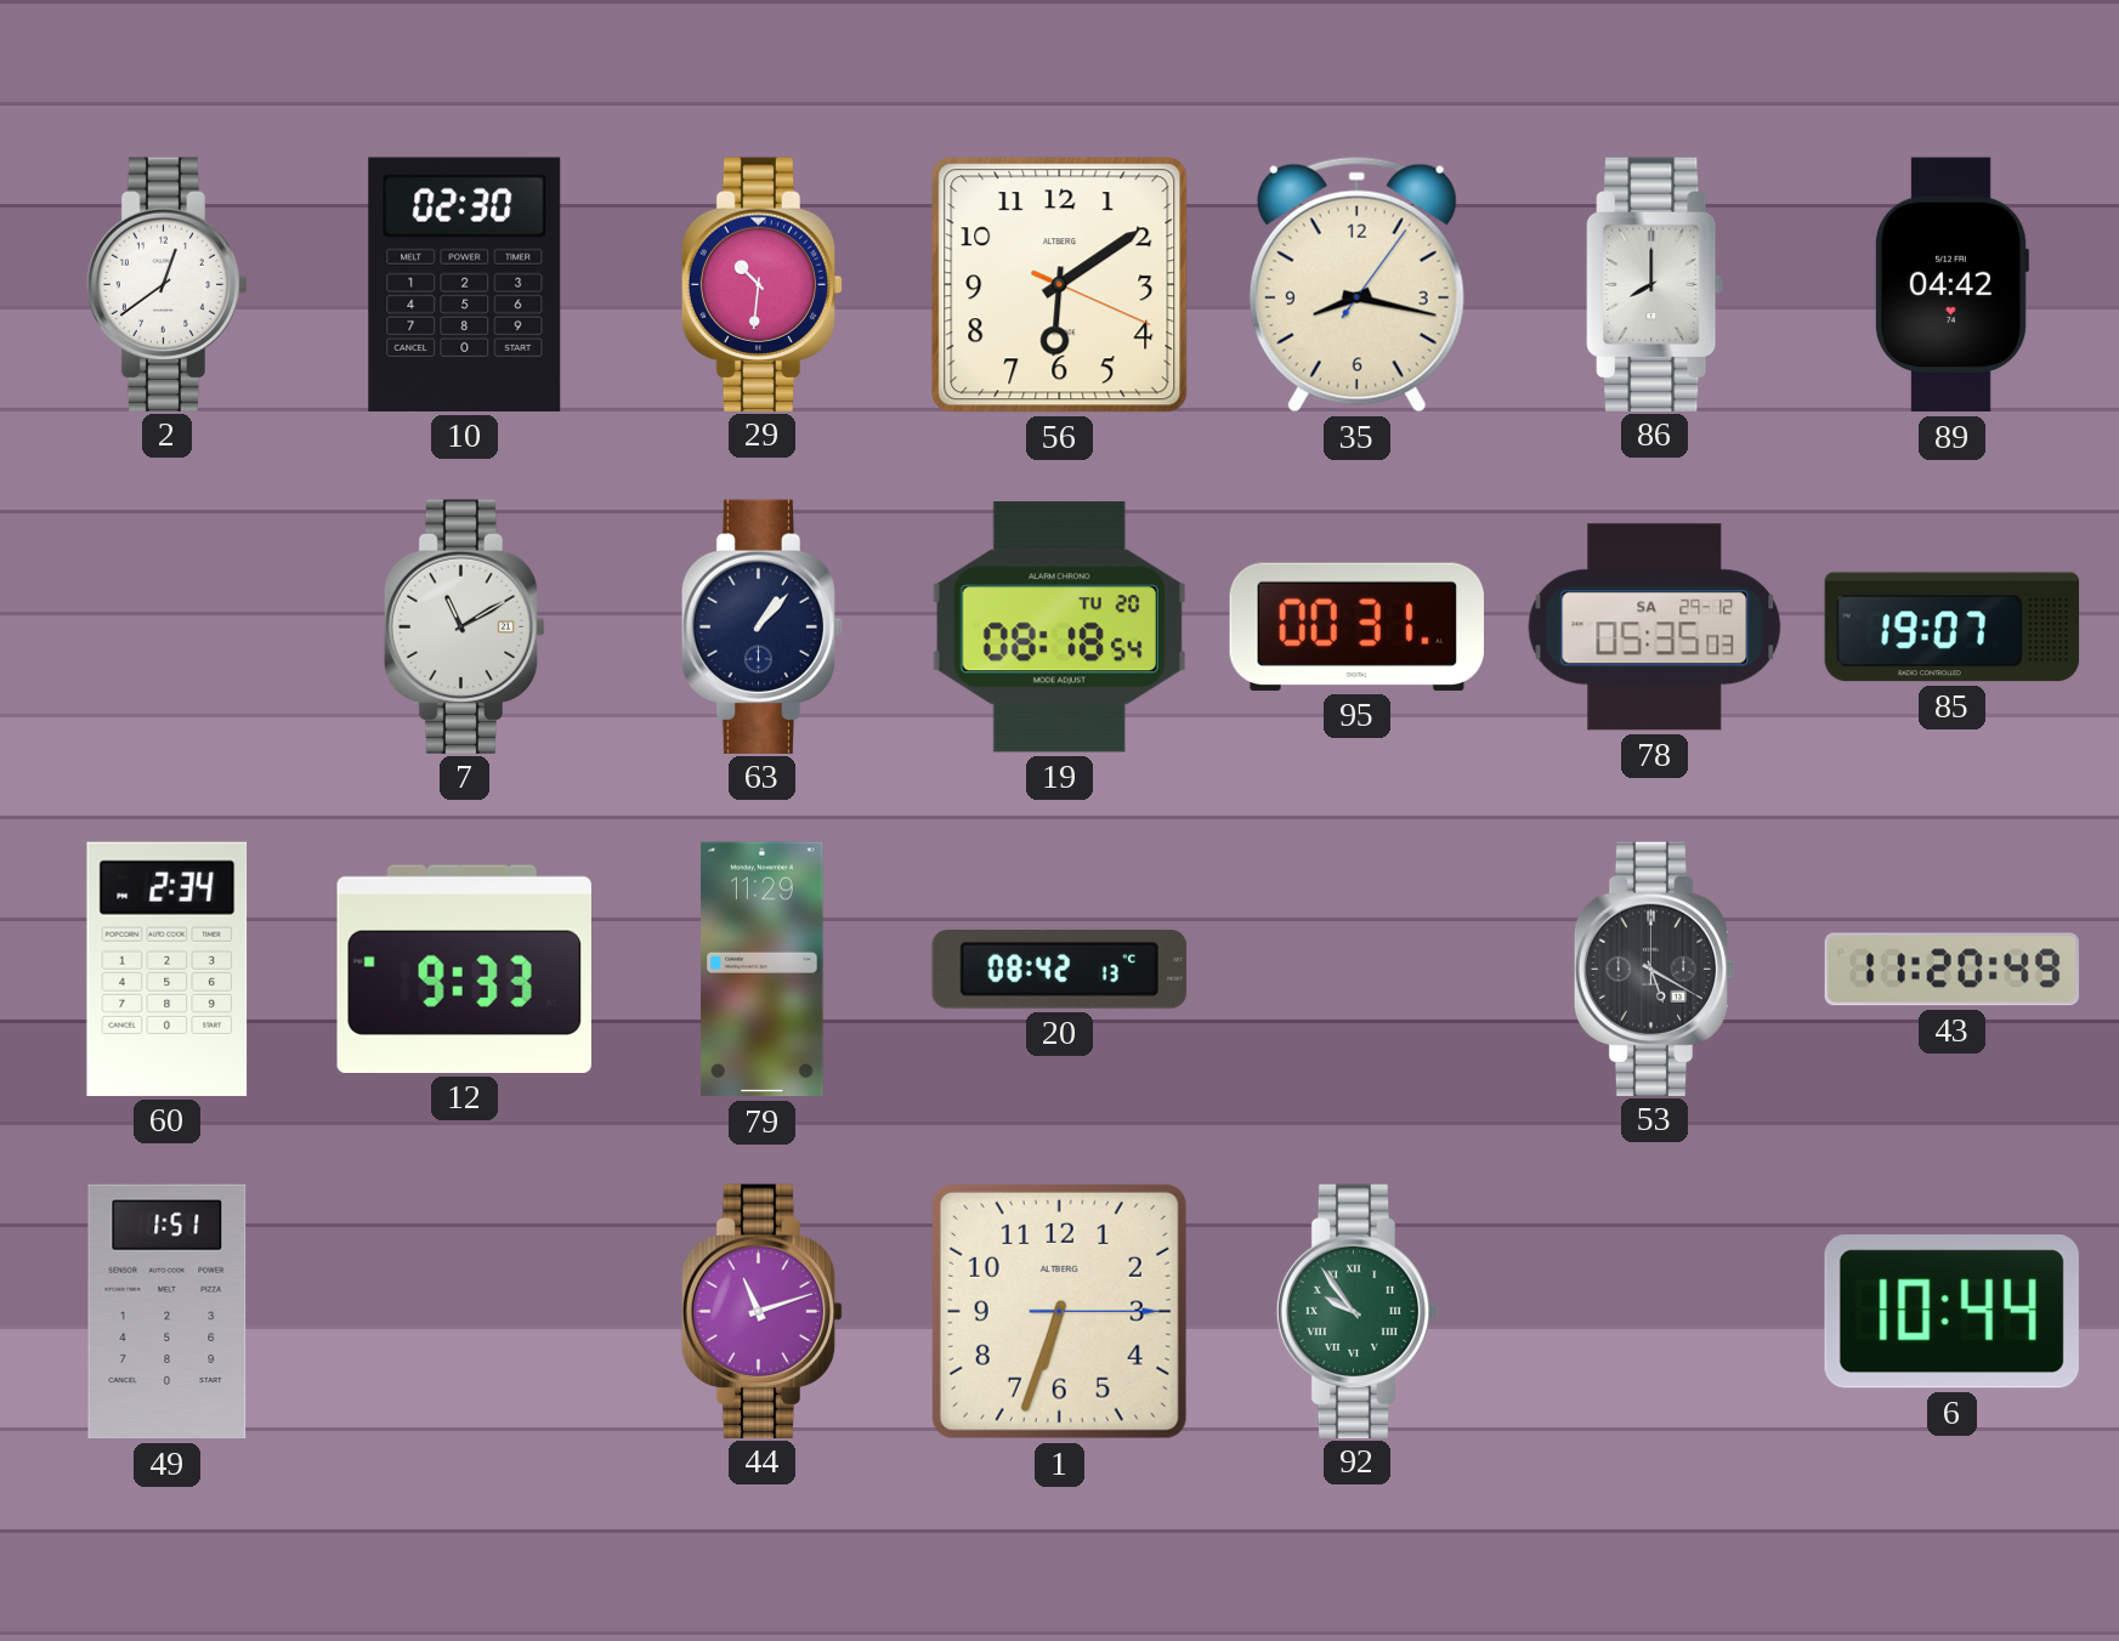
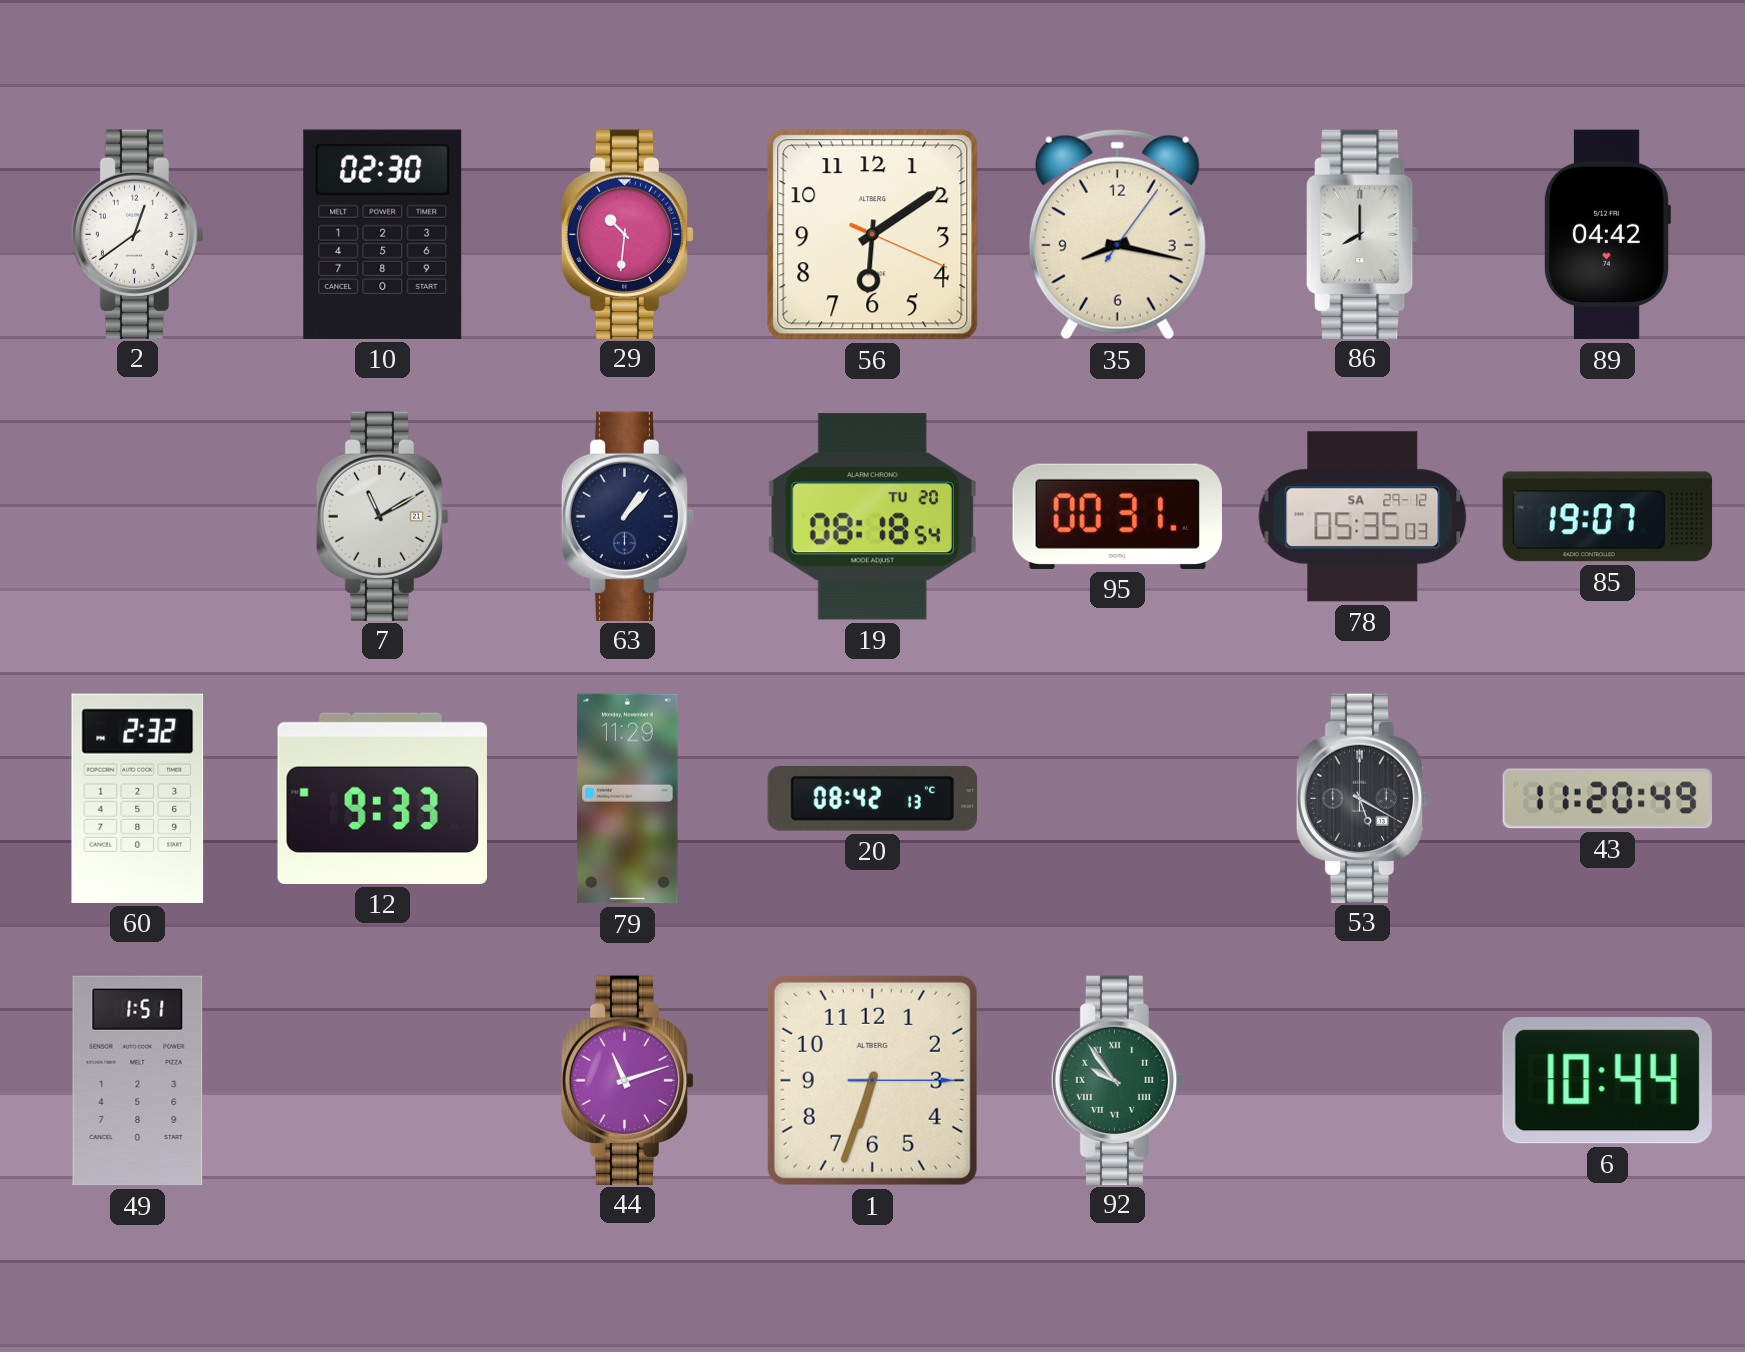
60: 2:34 -> 2:32 (138, 798)
